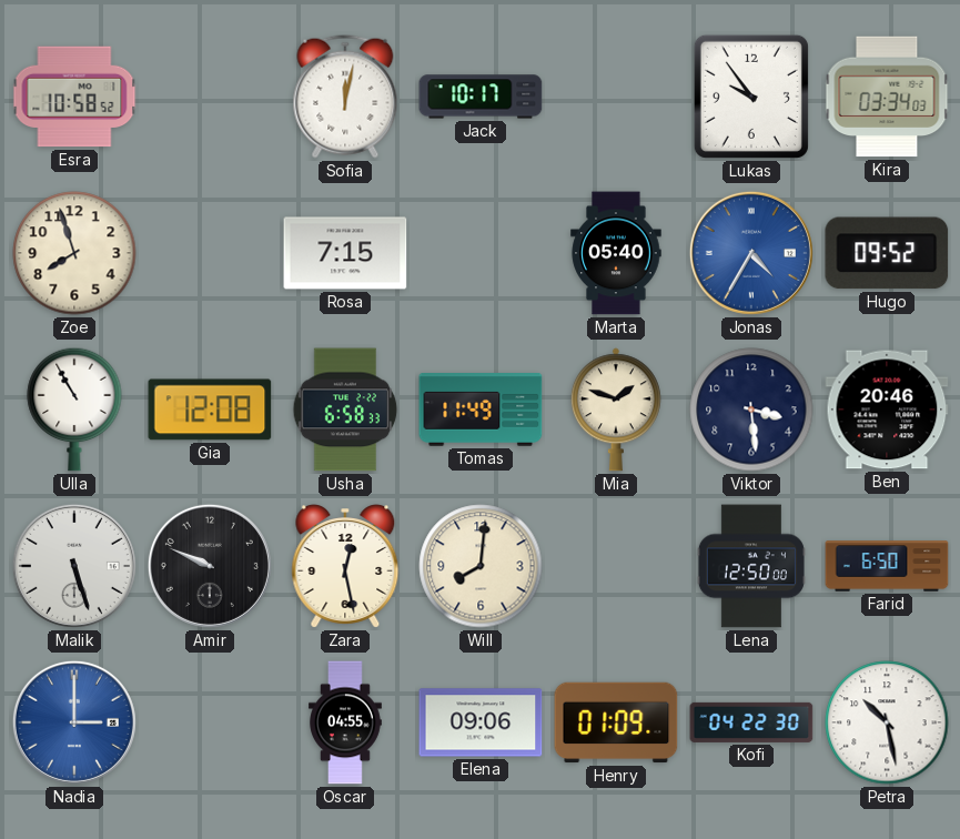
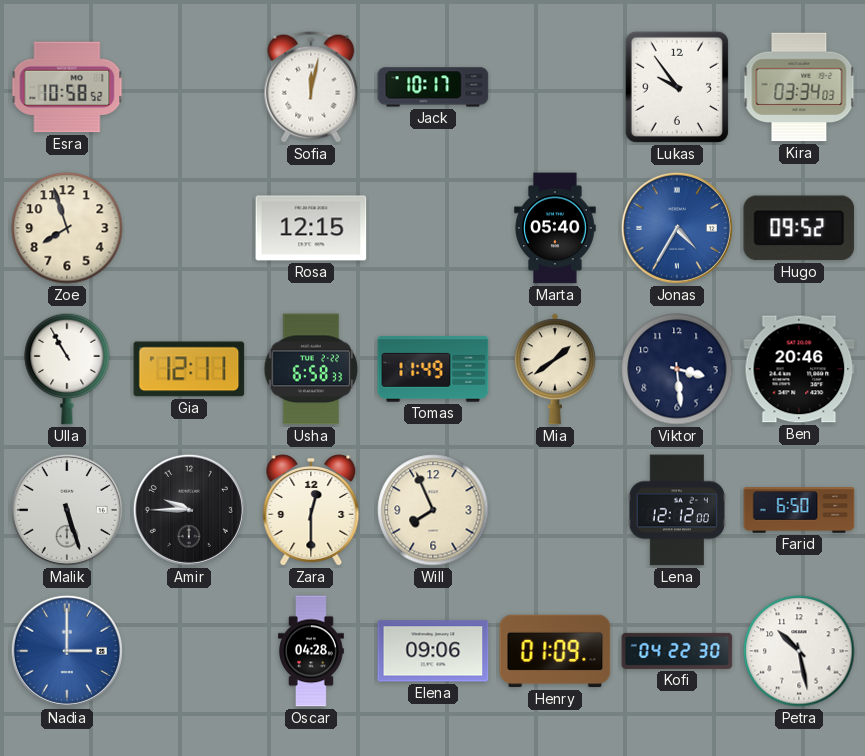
Rosa: 7:15 -> 12:15 (311, 228)
Gia: 12:08 -> 12:11 (189, 369)
Mia: 1:48 -> 1:39 (555, 369)
Amir: 9:49 -> 9:45 (189, 510)
Zara: 12:28 -> 12:30 (311, 510)
Will: 8:01 -> 7:56 (433, 510)
Lena: 12:50 -> 12:12 (677, 510)
Oscar: 04:55 -> 04:28 (312, 651)
